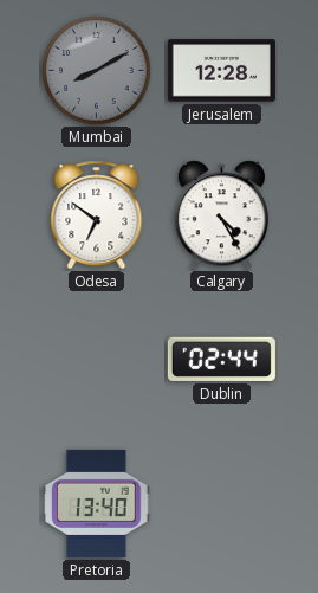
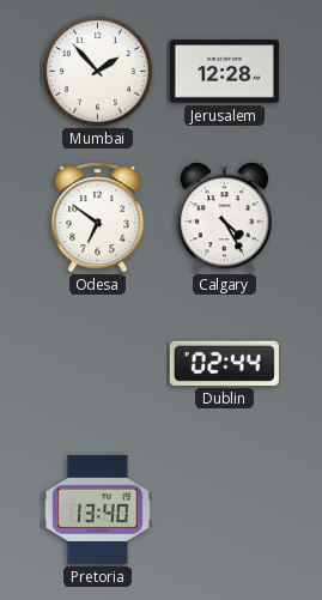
Mumbai: 8:10 -> 1:53 (98, 72)
Mumbai dial: grey -> white (98, 72)
